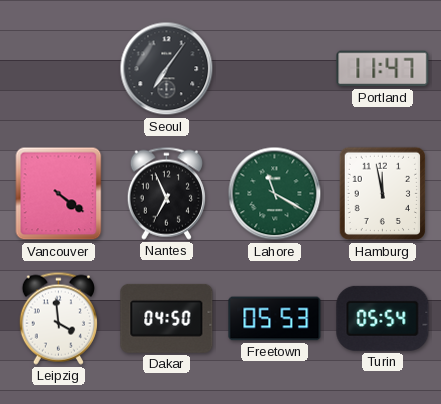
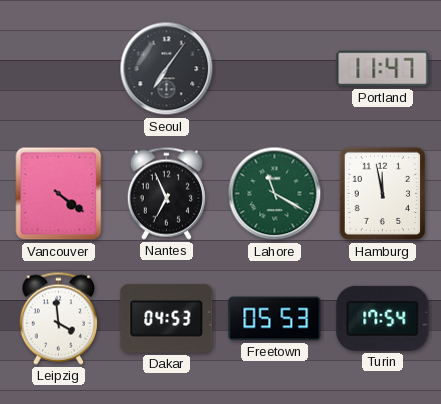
Dakar: 04:50 -> 04:53 (167, 318)
Turin: 05:54 -> 17:54 (383, 318)
